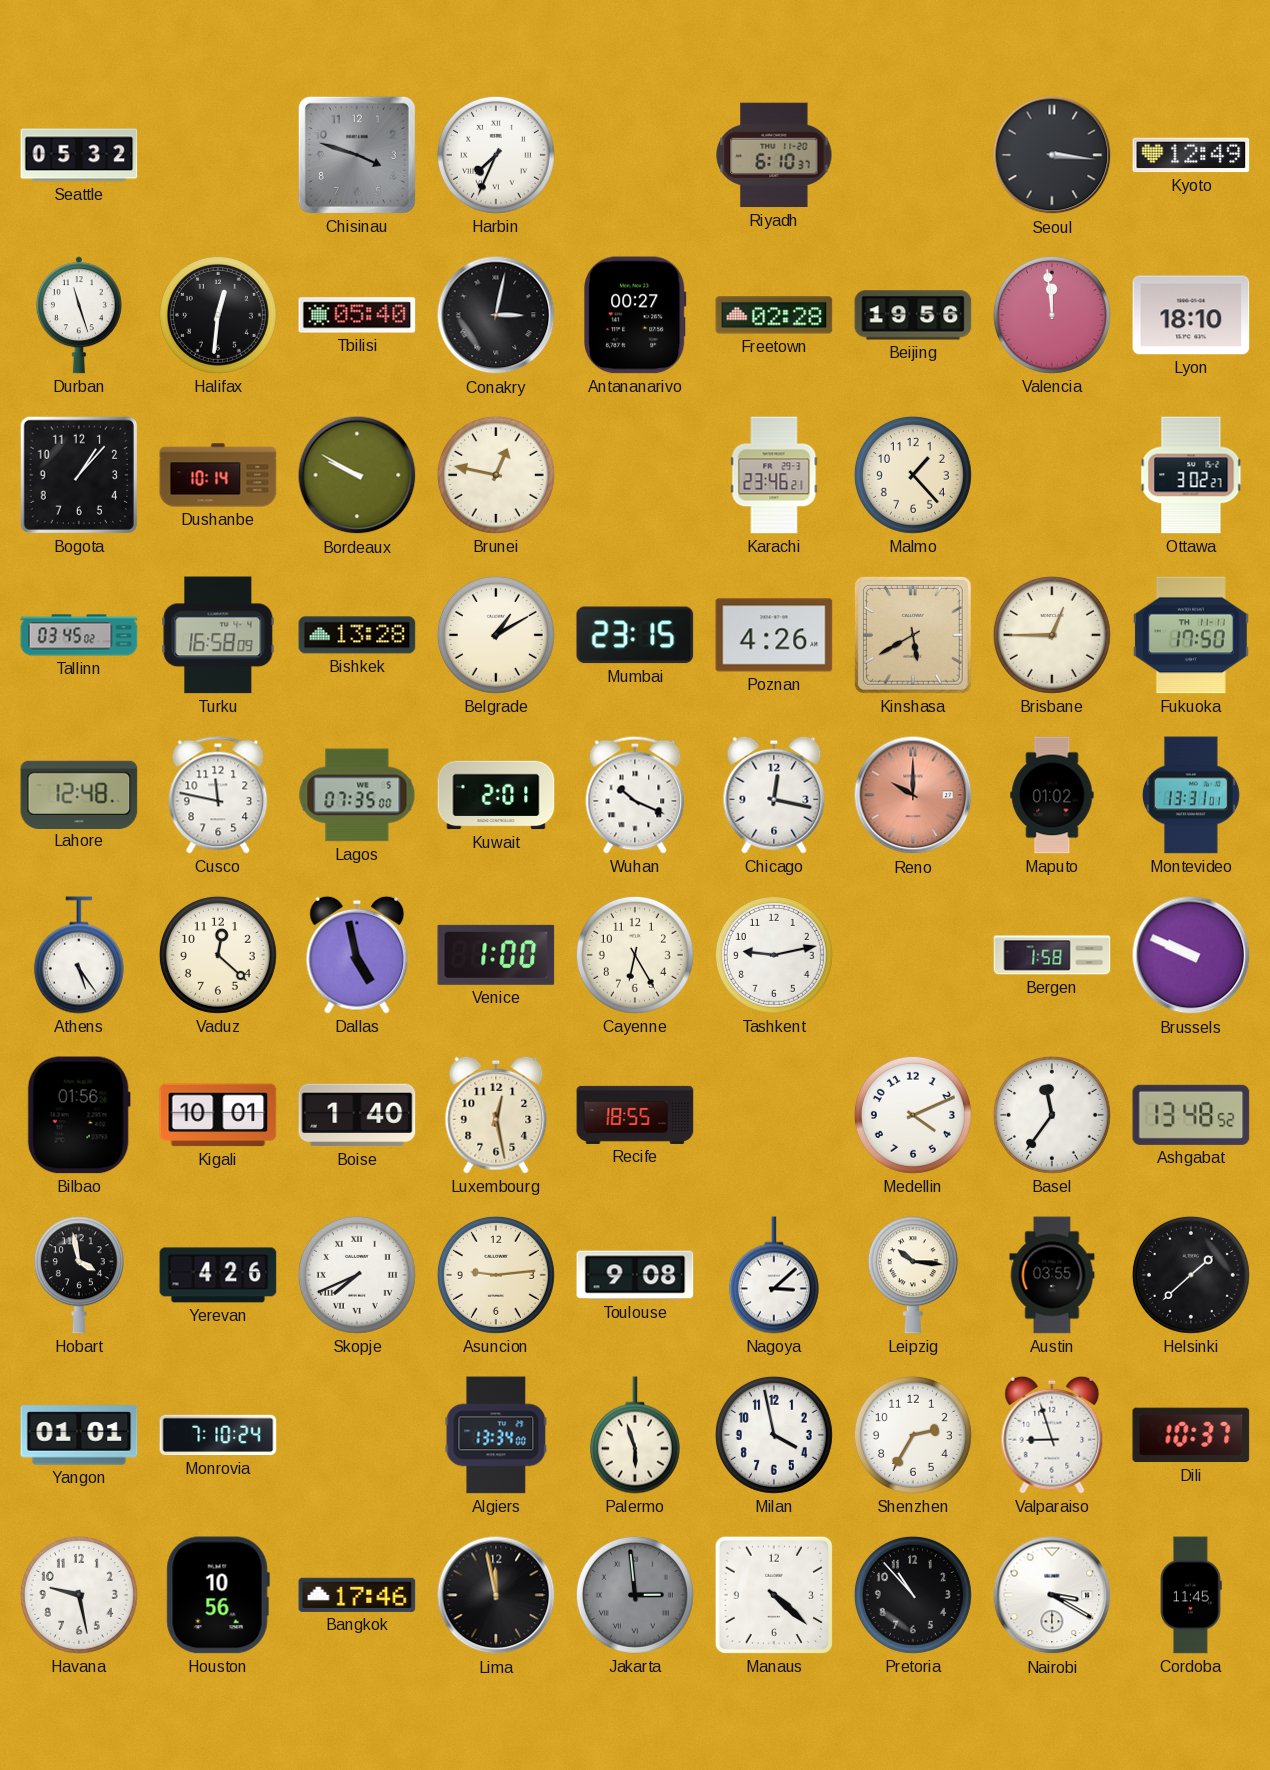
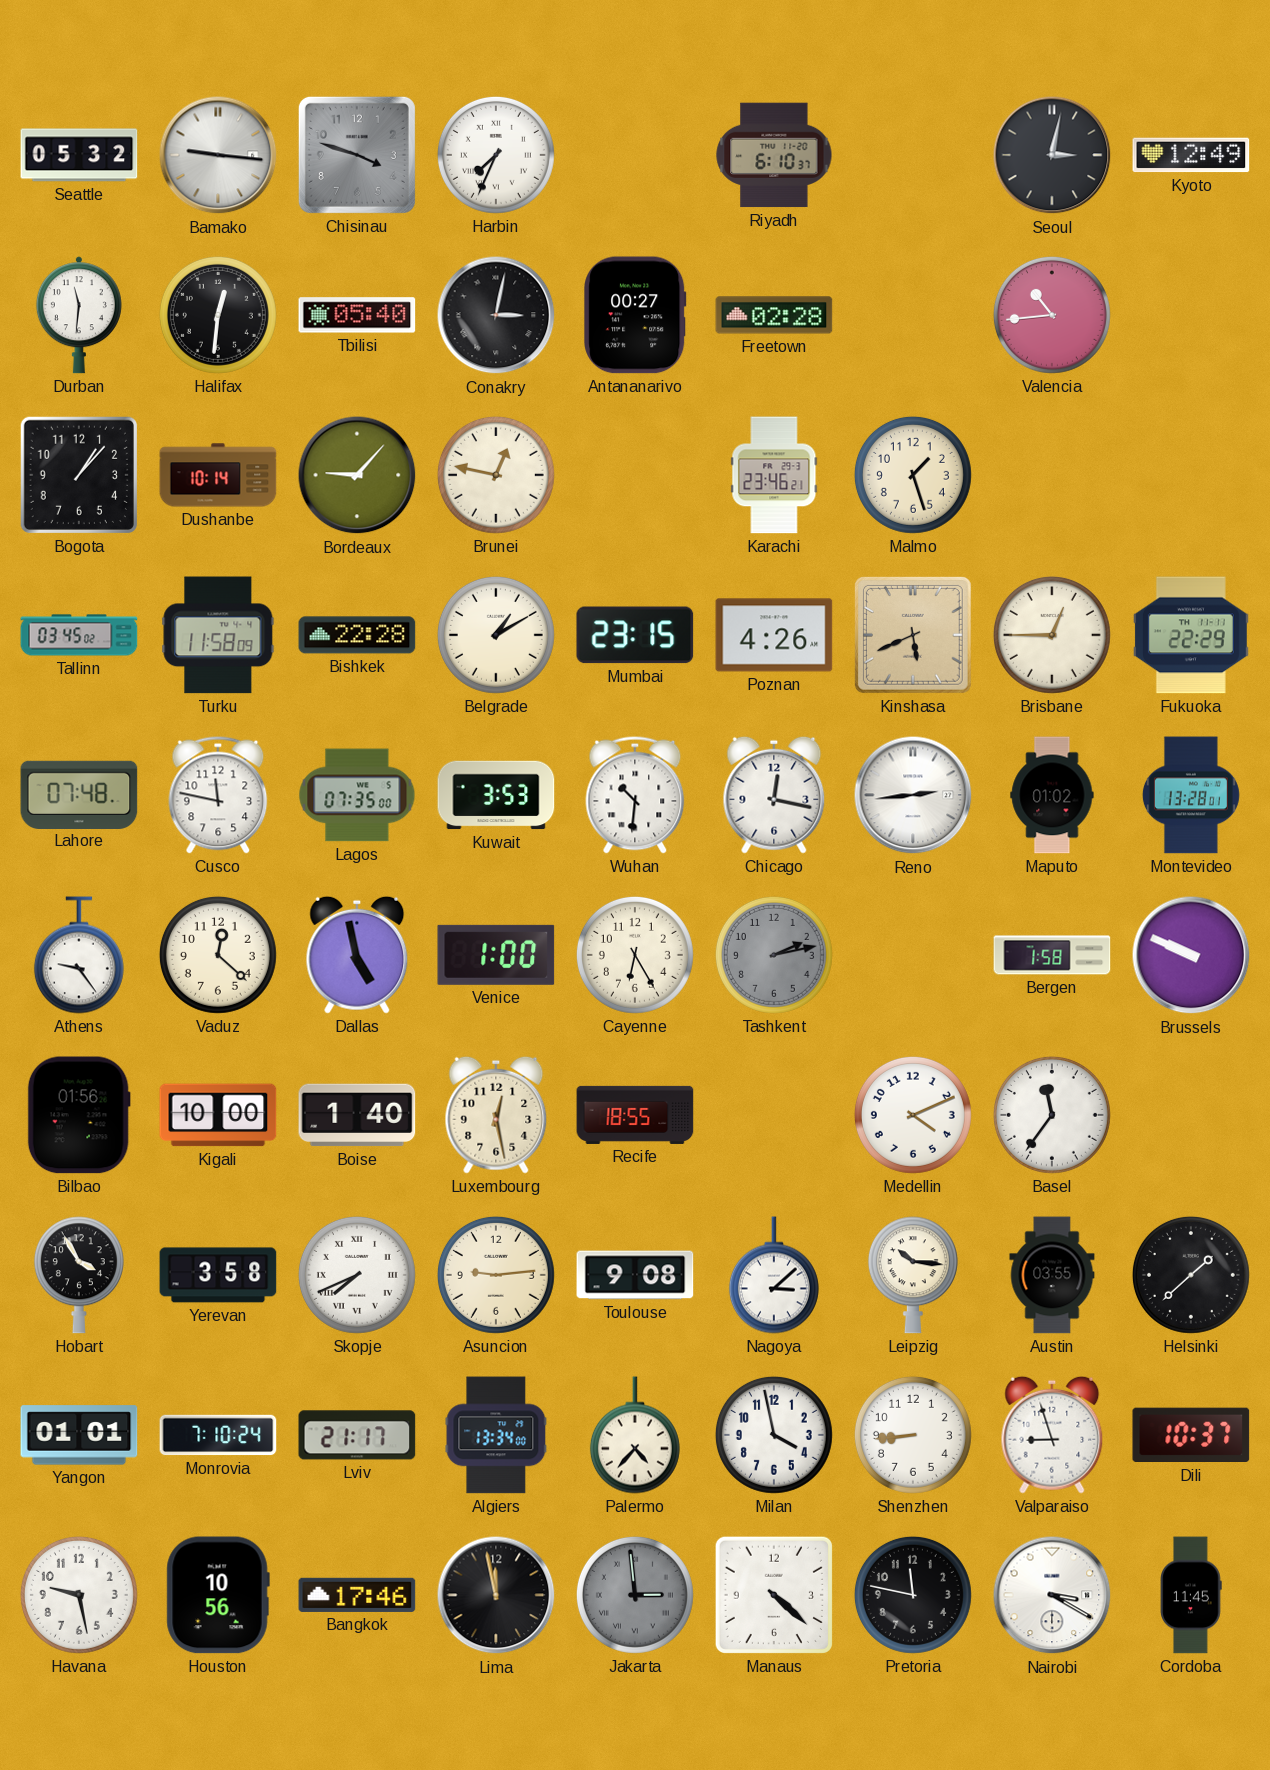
Bamako: none -> 9:16 (218, 155)
Seoul: 3:16 -> 3:02 (1052, 155)
Durban: 11:27 -> 11:31 (79, 315)
Beijing: 19:56 -> none (913, 315)
Valencia: 11:59 -> 10:44 (1052, 315)
Lyon: 18:10 -> none (1191, 315)
Bordeaux: 9:50 -> 9:07 (357, 475)
Malmo: 1:23 -> 1:27 (913, 475)
Ottawa: 3:02 -> none (1191, 475)
Turku: 16:58 -> 11:58 (218, 635)
Bishkek: 13:28 -> 22:28 (357, 635)
Kinshasa: 5:40 -> 5:41 (913, 635)
Fukuoka: 17:50 -> 22:29 (1191, 635)
Lahore: 12:48 -> 07:48 (79, 794)
Kuwait: 2:01 -> 3:53 (496, 795)
Wuhan: 10:19 -> 10:31 (635, 795)
Reno: 10:00 -> 2:44 (913, 795)
Reno dial: salmon -> white (913, 795)
Montevideo: 13:31 -> 13:28 (1191, 795)
Athens: 5:24 -> 9:24 (79, 955)
Tashkent: 9:13 -> 2:13 (774, 955)
Tashkent dial: white -> grey (774, 955)
Kigali: 10:01 -> 10:00 (218, 1115)
Ashgabat: 13:48 -> none (1191, 1115)
Hobart: 3:58 -> 3:55 (79, 1275)
Yerevan: 4:26 -> 3:58 (218, 1275)
Lviv: none -> 21:17 (357, 1435)
Palermo: 5:57 -> 4:37 (635, 1435)
Shenzhen: 2:35 -> 8:44 (913, 1435)
Pretoria: 10:53 -> 11:47 (913, 1595)
